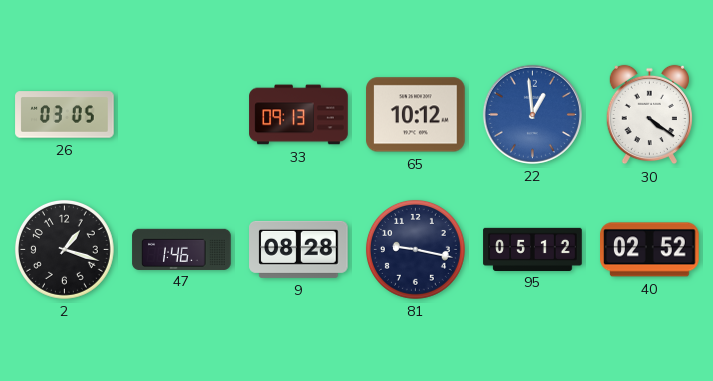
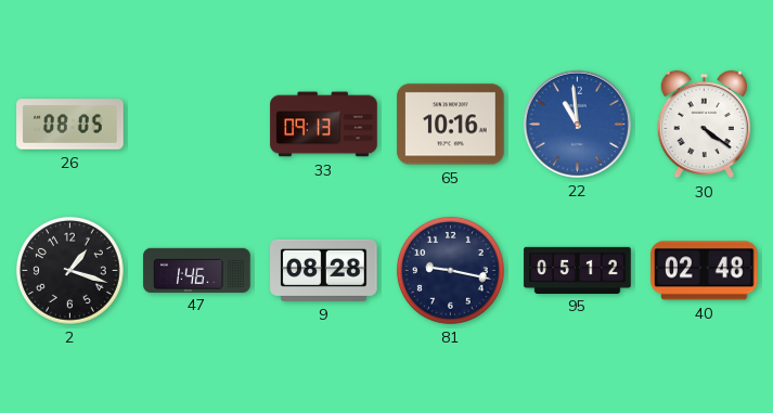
26: 03:05 -> 08:05 (70, 125)
65: 10:12 -> 10:16 (451, 125)
22: 12:59 -> 10:59 (577, 124)
40: 02:52 -> 02:48 (705, 271)
